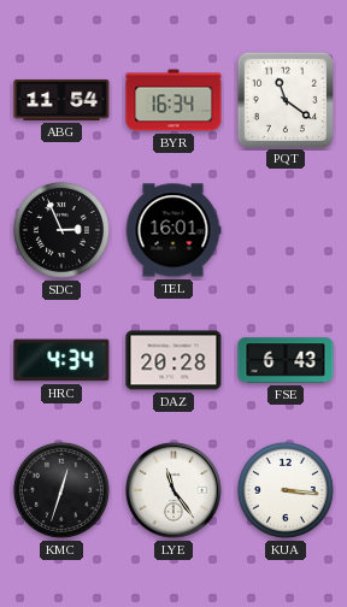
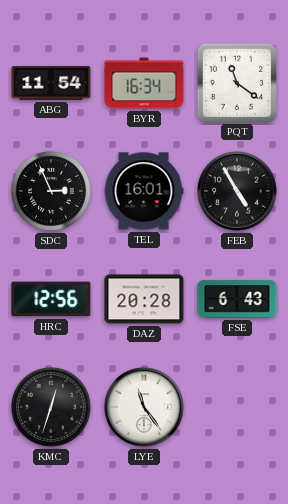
FEB: none -> 4:55 (237, 191)
HRC: 4:34 -> 12:56 (51, 299)
KUA: 3:16 -> none (286, 490)
